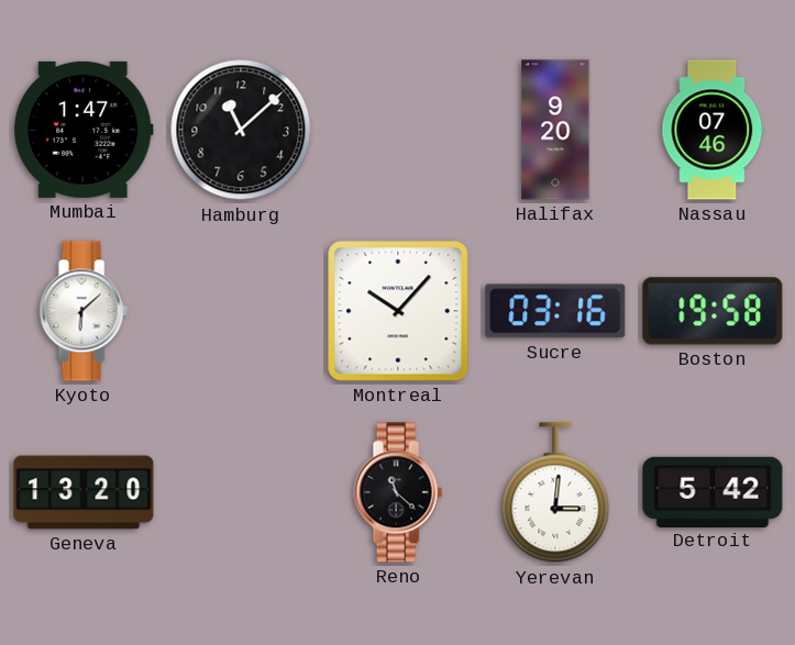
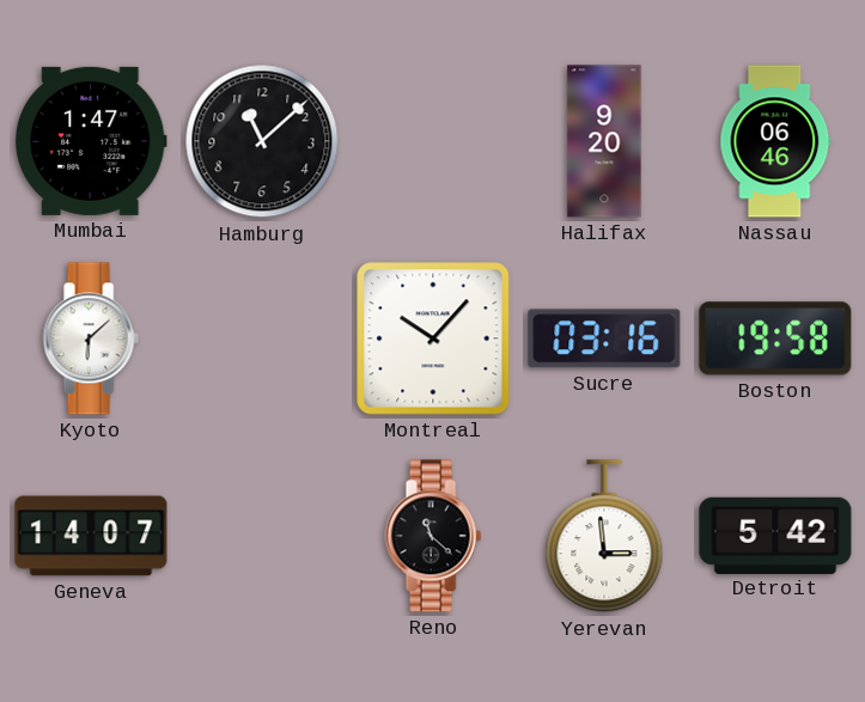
Nassau: 07:46 -> 06:46 (775, 141)
Geneva: 13:20 -> 14:07 (91, 536)
Yerevan: 3:01 -> 2:59 (604, 537)
